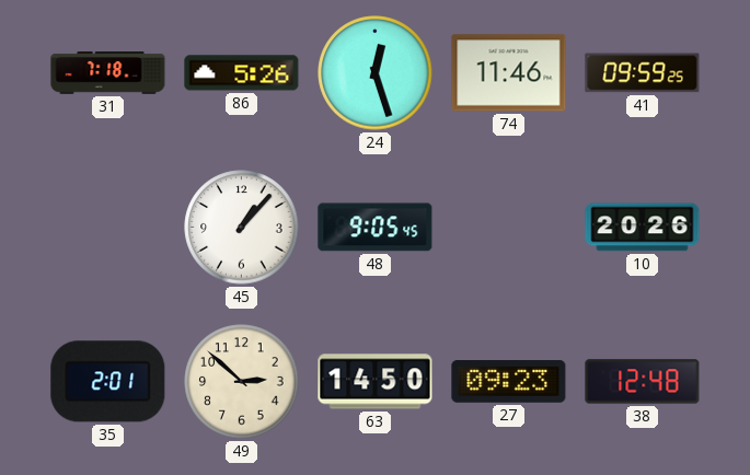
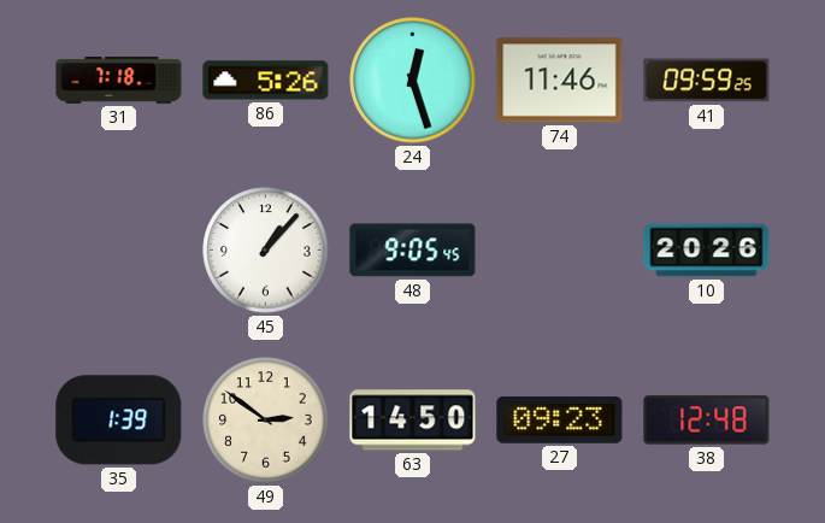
35: 2:01 -> 1:39 (119, 421)
49: 2:52 -> 2:51 (266, 421)
